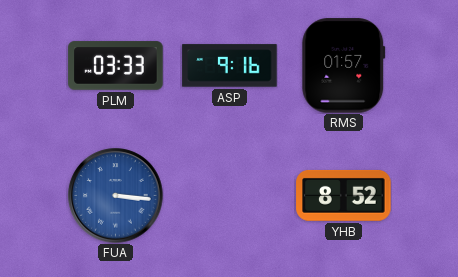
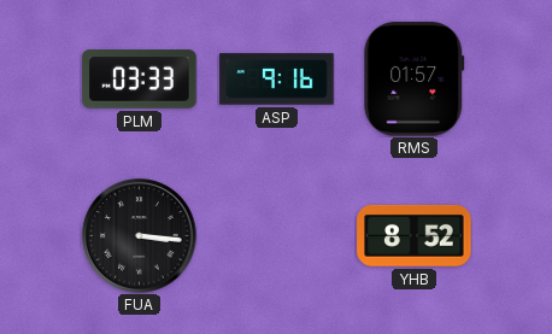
FUA dial: blue -> black (140, 236)
